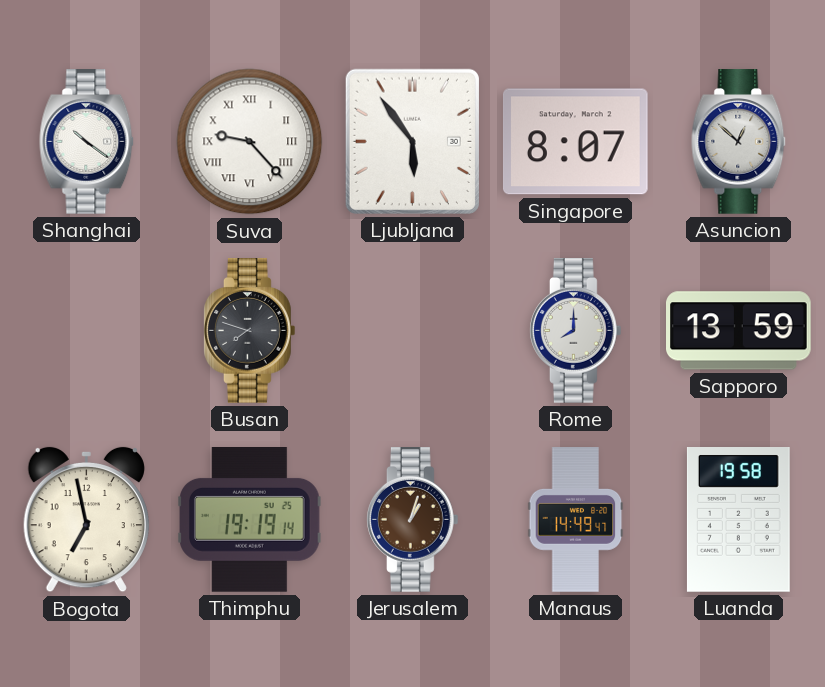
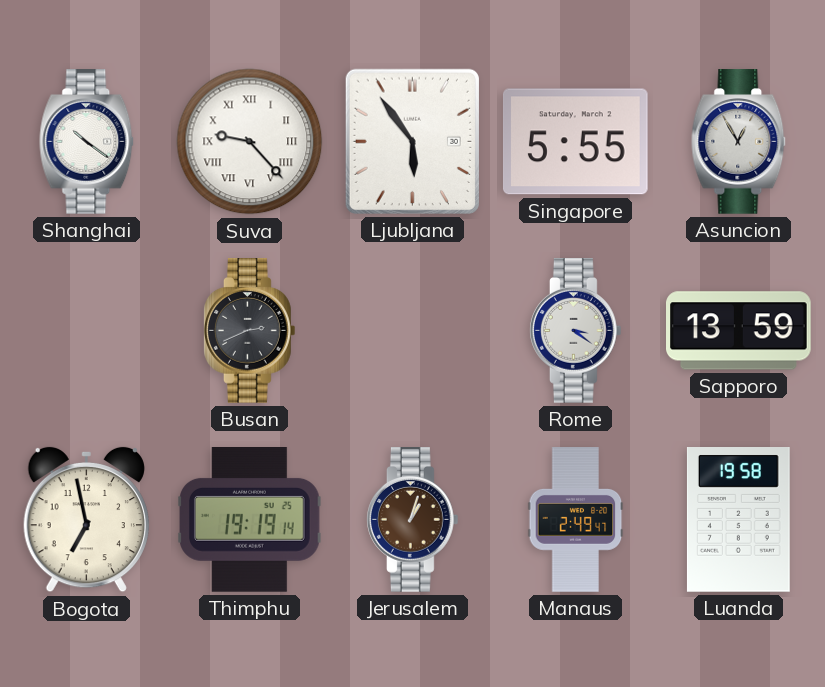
Singapore: 8:07 -> 5:55 (575, 142)
Asuncion: 12:52 -> 12:55 (739, 142)
Busan: 7:48 -> 2:41 (249, 331)
Rome: 8:00 -> 3:21 (575, 331)
Manaus: 14:49 -> 2:49 (576, 520)
